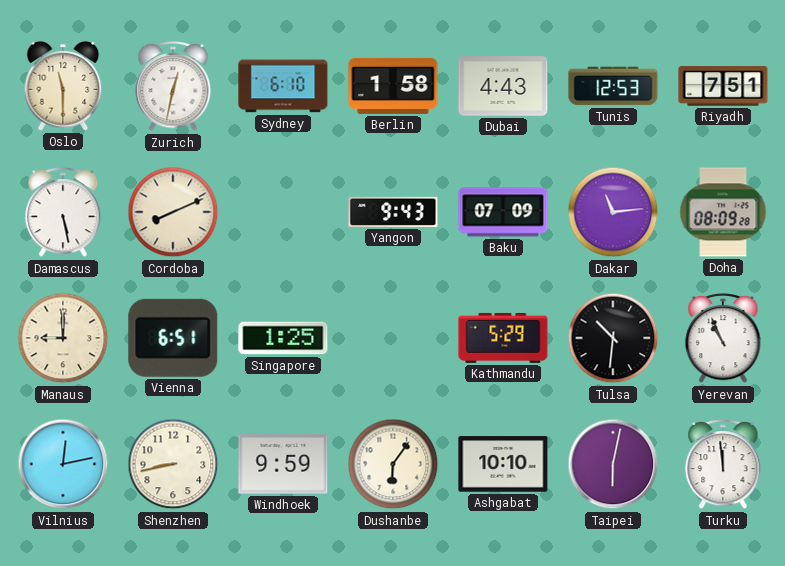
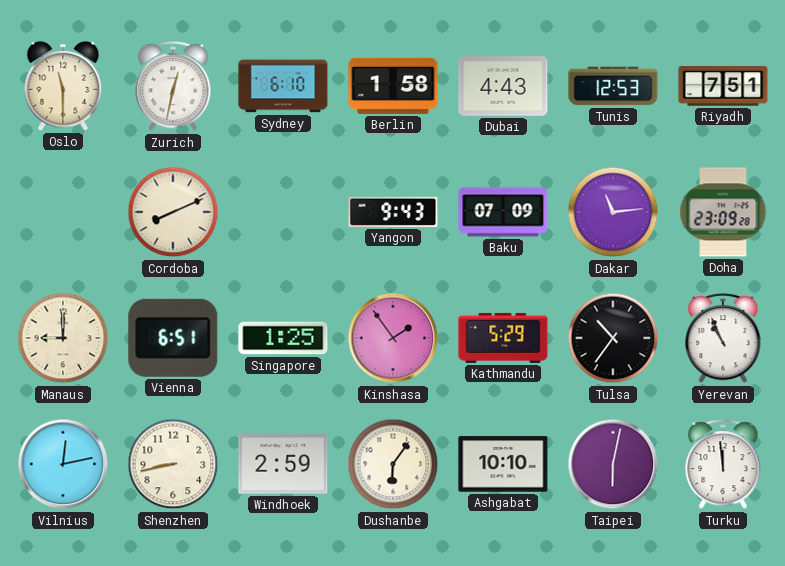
Damascus: 5:28 -> none (63, 213)
Doha: 08:09 -> 23:09 (723, 212)
Kinshasa: none -> 1:54 (393, 338)
Tulsa: 10:31 -> 10:36 (613, 338)
Windhoek: 9:59 -> 2:59 (283, 464)
